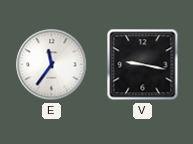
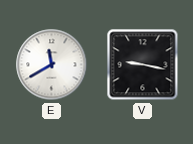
E: 11:36 -> 11:40 (52, 65)
